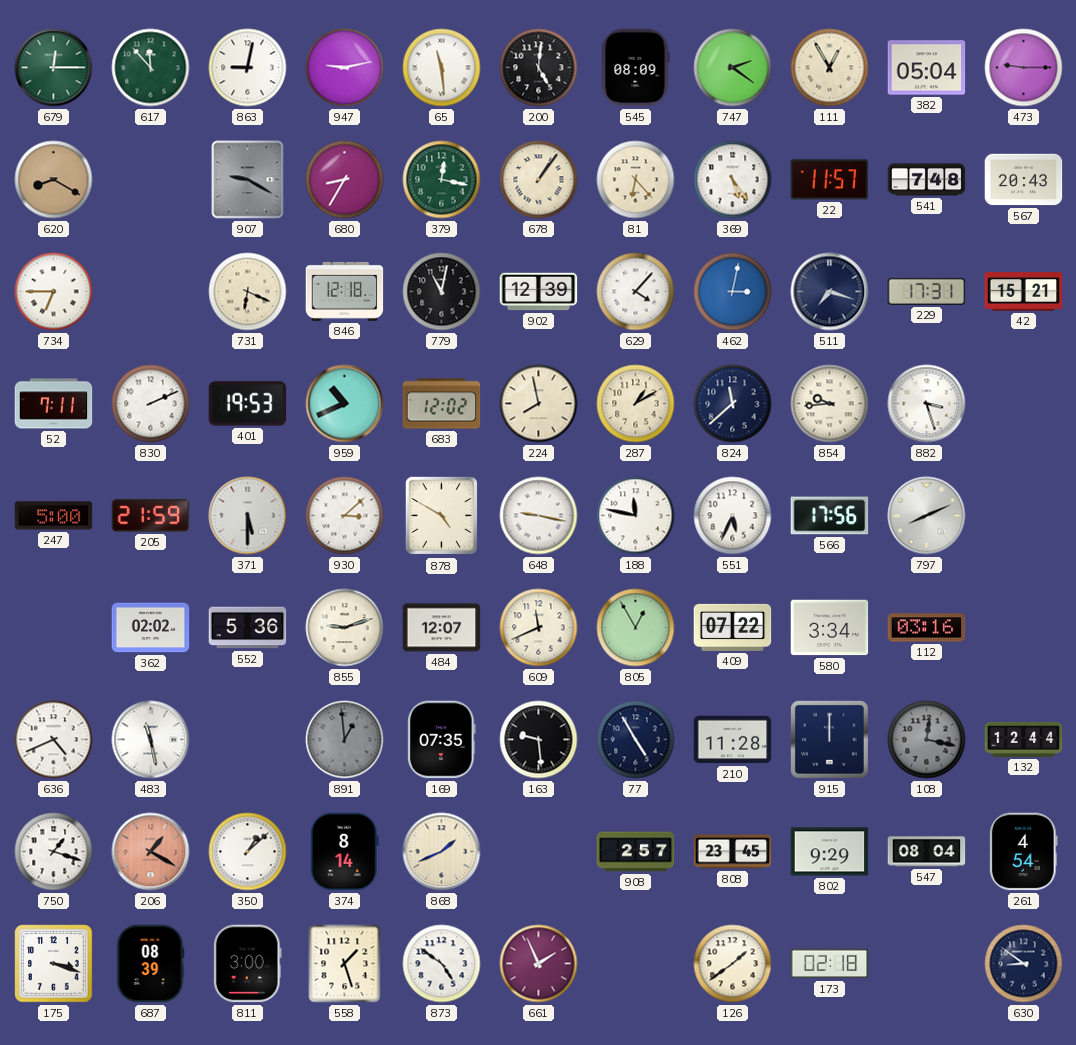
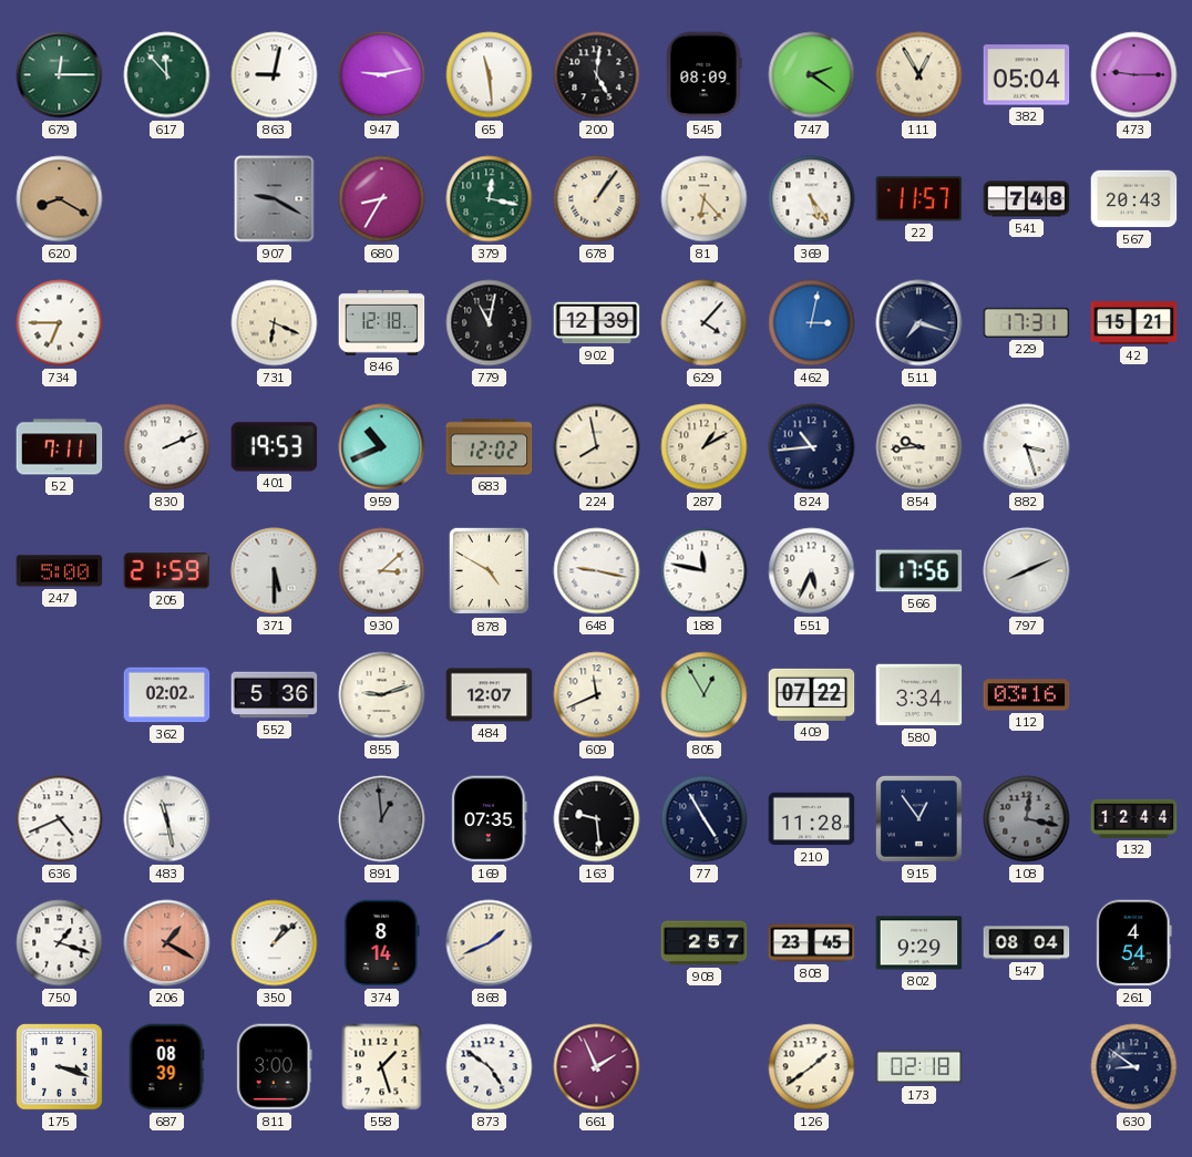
824: 11:38 -> 10:44 (812, 447)
915: 12:00 -> 12:54 (918, 818)
